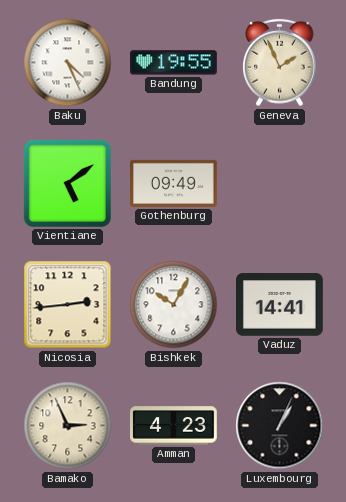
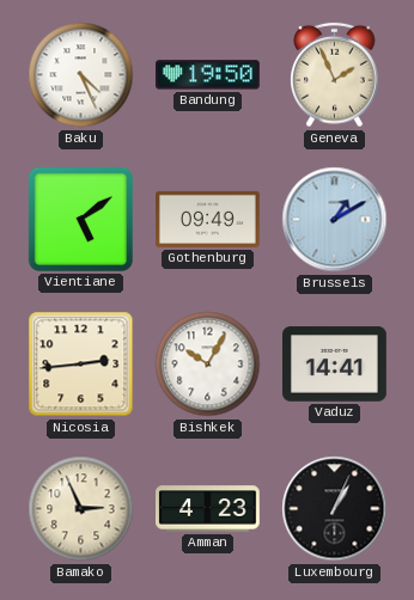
Bandung: 19:55 -> 19:50 (208, 75)
Brussels: none -> 1:10 (335, 220)
